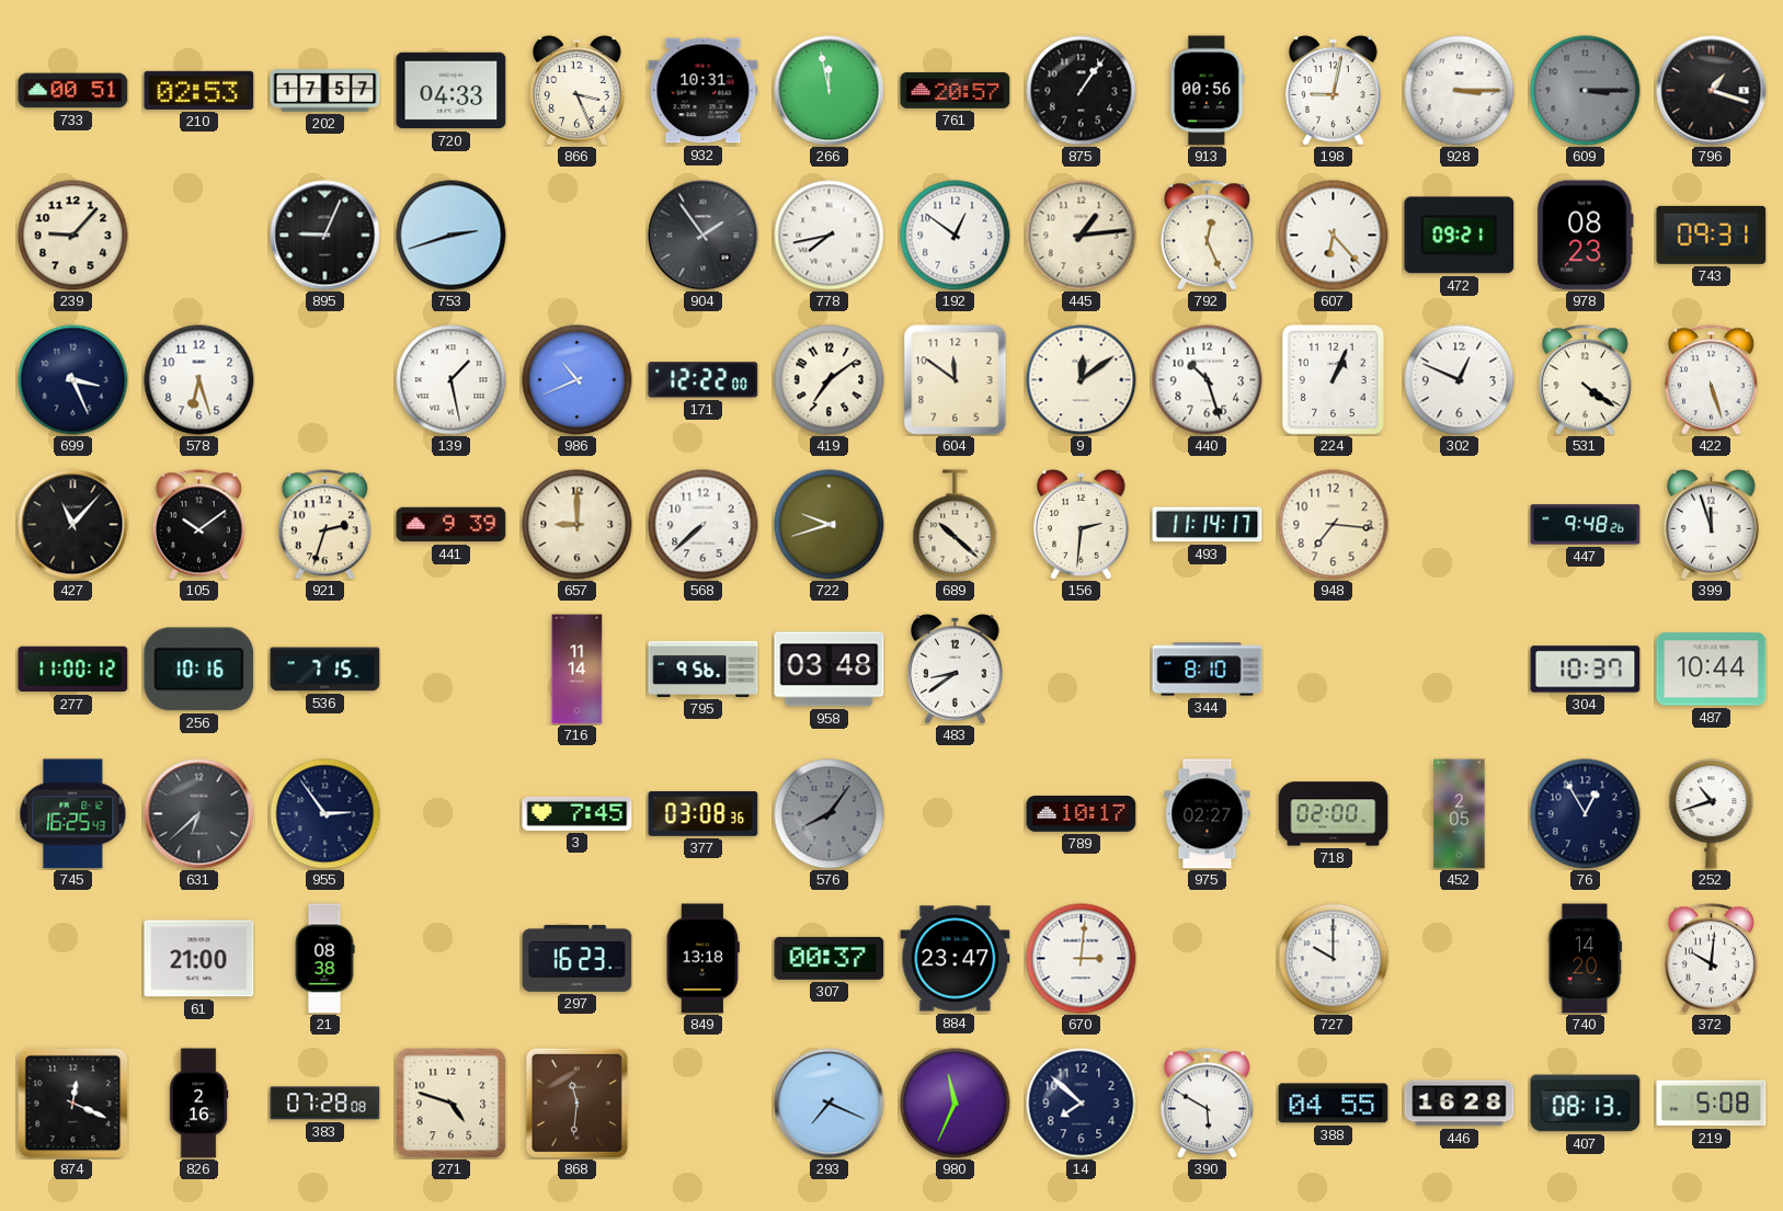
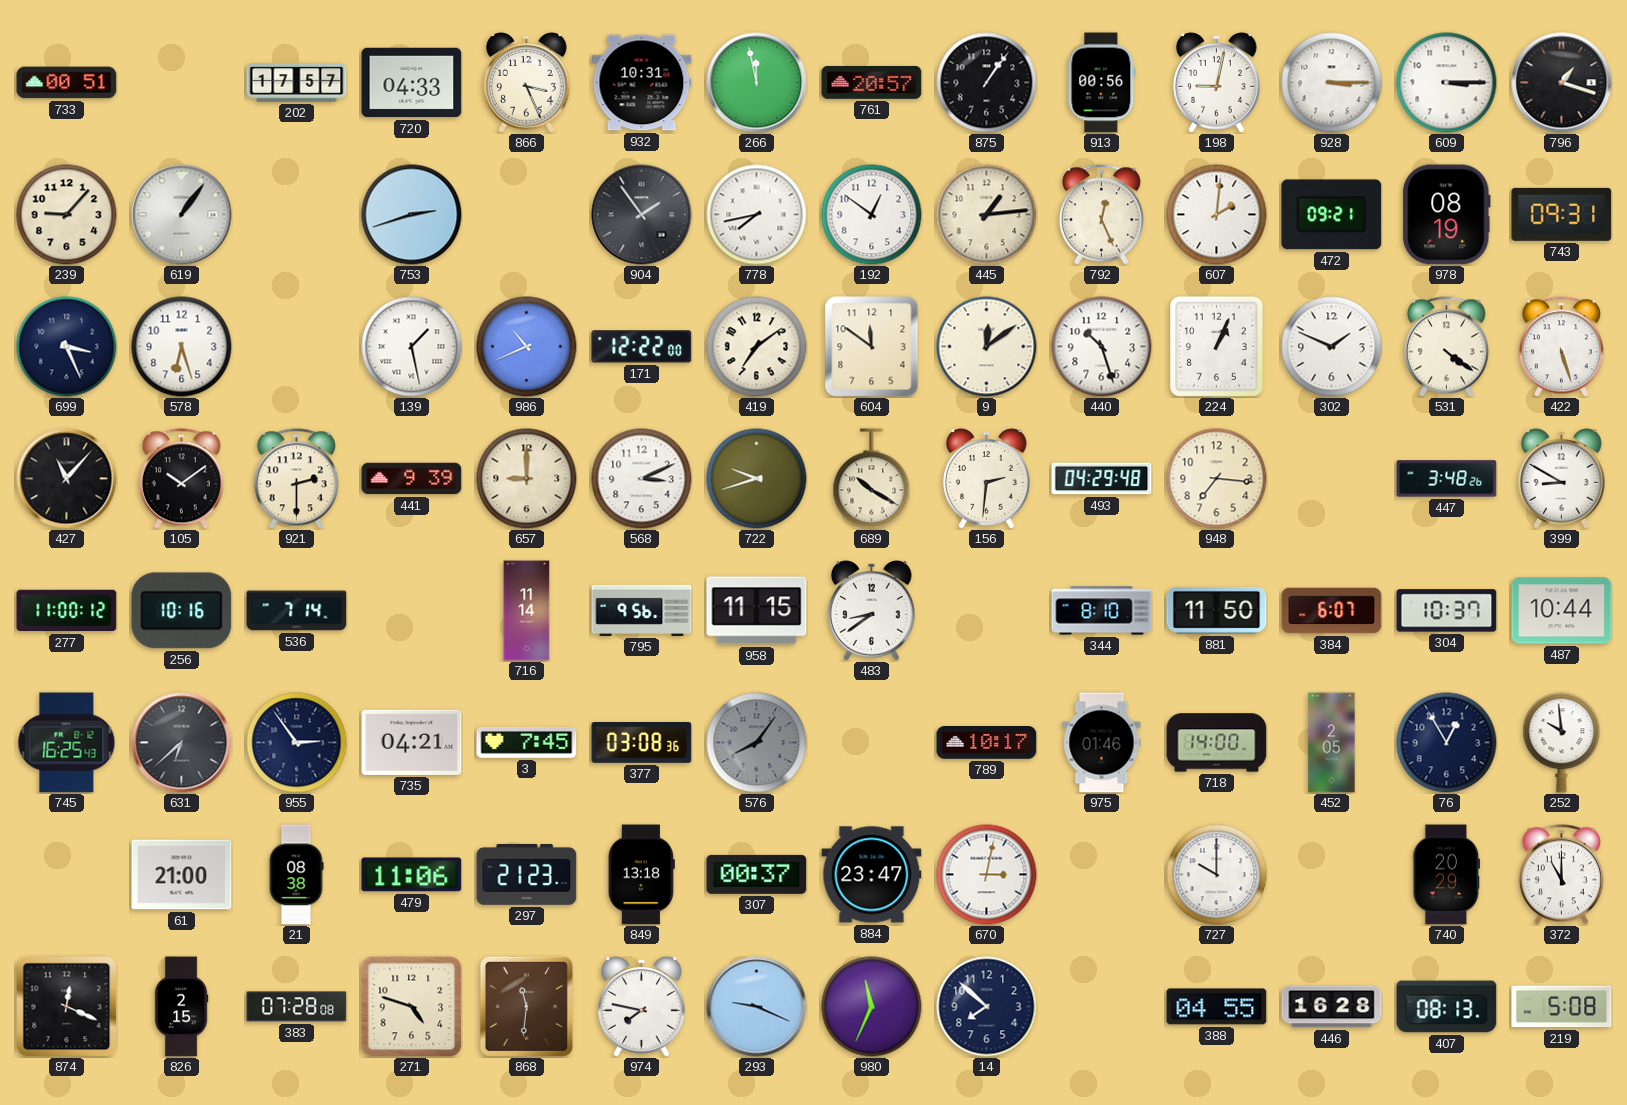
210: 02:53 -> none (199, 90)
609 dial: grey -> white (1447, 83)
619: none -> 1:06 (182, 215)
895: 9:04 -> none (325, 236)
607: 6:23 -> 2:01 (1217, 215)
978: 08:23 -> 08:19 (1447, 215)
302: 12:49 -> 1:49 (1332, 347)
921: 2:33 -> 2:30 (296, 479)
568: 7:38 -> 3:11 (642, 479)
689: 10:22 -> 10:20 (872, 479)
493: 11:14 -> 04:29 (1102, 479)
447: 9:48 -> 3:48 (1447, 479)
399: 11:57 -> 8:50 (1562, 479)
536: 7:15 -> 7:14 (297, 611)
958: 03:48 -> 11:15 (757, 611)
881: none -> 11:50 (1217, 610)
384: none -> 6:07 (1332, 611)
735: none -> 04:21 (412, 742)
975: 02:27 -> 01:46 (1102, 743)
718: 02:00 -> 14:00 (1217, 743)
252: 10:42 -> 9:59 (1562, 743)
479: none -> 11:06 (412, 875)
297: 16:23 -> 21:23 (527, 875)
670: 3:01 -> 3:02 (987, 875)
740: 14:20 -> 20:29 (1447, 875)
372: 10:01 -> 11:00 (1561, 875)
826: 2:16 -> 2:15 (181, 1007)
974: none -> 7:47 (642, 1007)
293: 7:19 -> 9:19 (757, 1007)
390: 5:50 -> none (1207, 1104)
